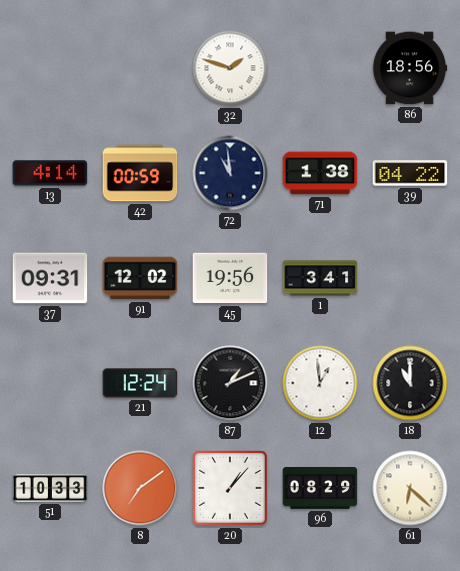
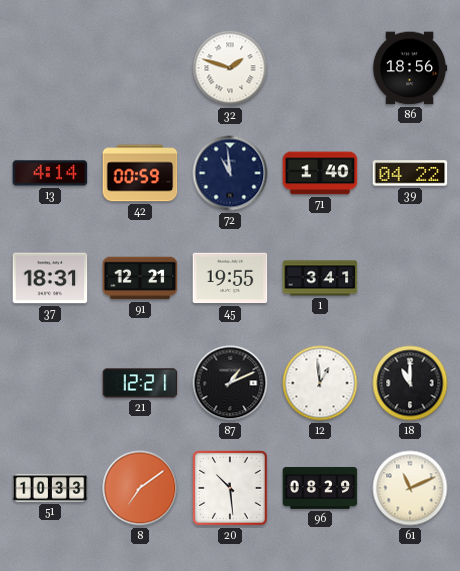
71: 1:38 -> 1:40 (320, 173)
37: 09:31 -> 18:31 (50, 278)
91: 12:02 -> 12:21 (140, 278)
45: 19:56 -> 19:55 (230, 278)
21: 12:24 -> 12:21 (140, 383)
20: 1:07 -> 10:29 (231, 489)
61: 6:22 -> 11:11 (410, 488)
